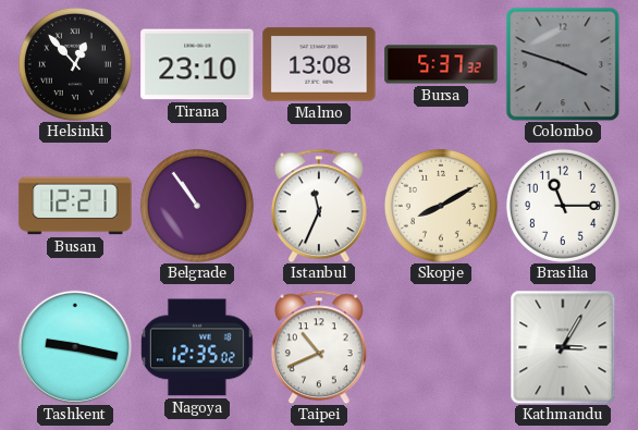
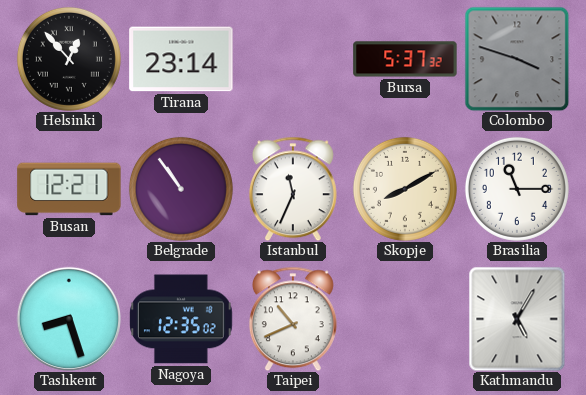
Tirana: 23:10 -> 23:14 (181, 59)
Malmo: 13:08 -> none (319, 64)
Tashkent: 9:17 -> 8:27 (68, 318)
Kathmandu: 3:05 -> 5:05 (517, 319)
